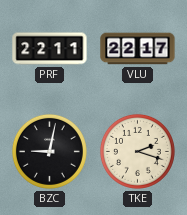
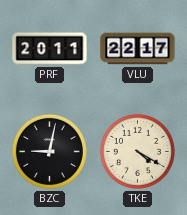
PRF: 22:11 -> 20:11 (50, 49)
TKE: 2:18 -> 4:20 (137, 151)
